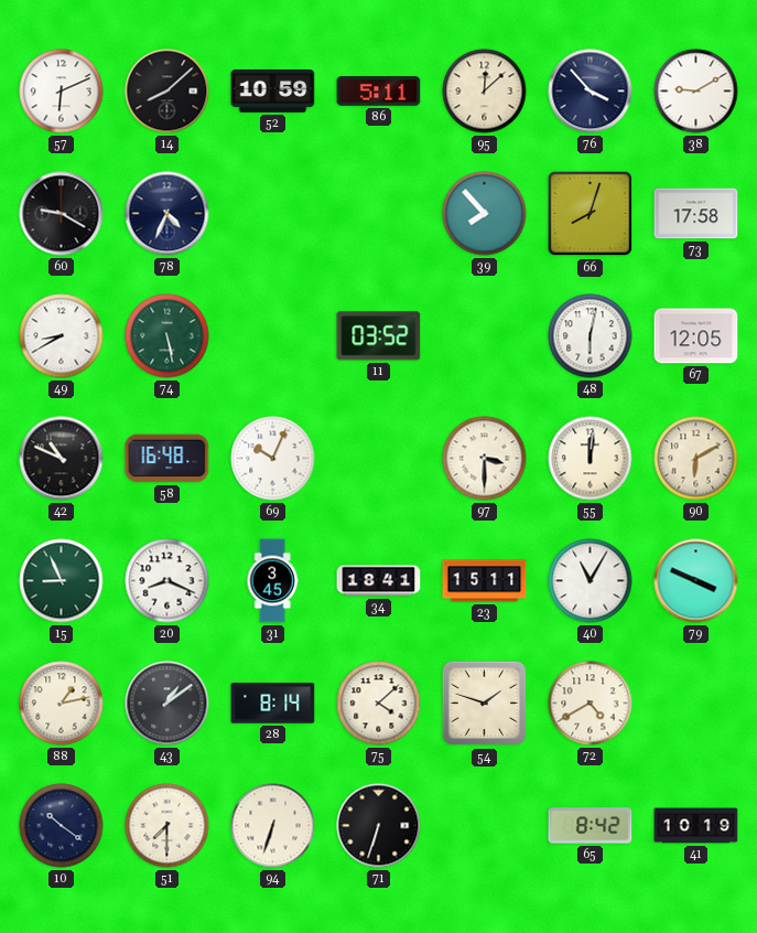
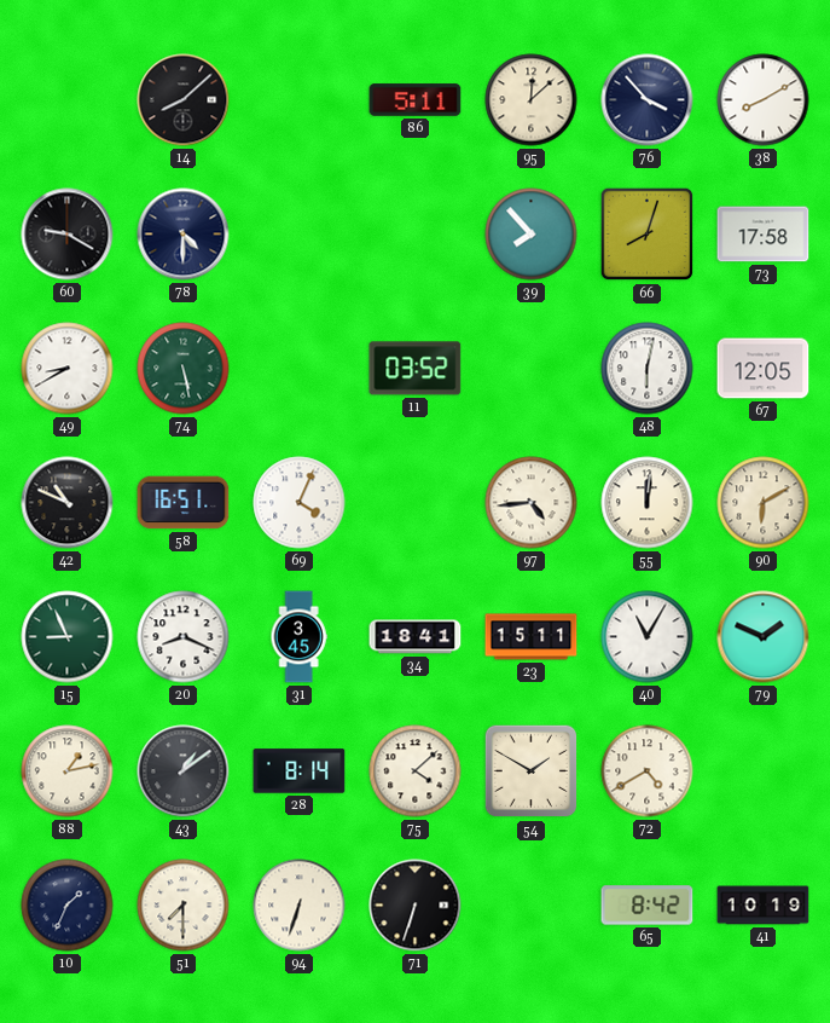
57: 6:11 -> none (62, 92)
52: 10:59 -> none (273, 90)
38: 9:10 -> 8:10 (764, 100)
78: 4:34 -> 4:30 (184, 235)
58: 16:48 -> 16:51 (184, 503)
69: 10:04 -> 4:04 (300, 503)
97: 3:30 -> 4:44 (532, 503)
79: 3:49 -> 1:49 (764, 637)
54: 1:48 -> 1:50 (532, 771)
10: 10:21 -> 1:34 (68, 906)
